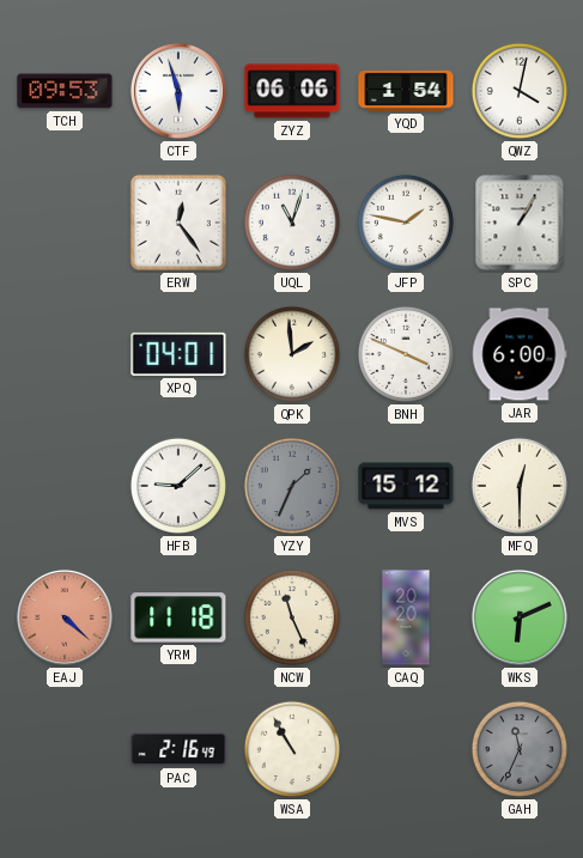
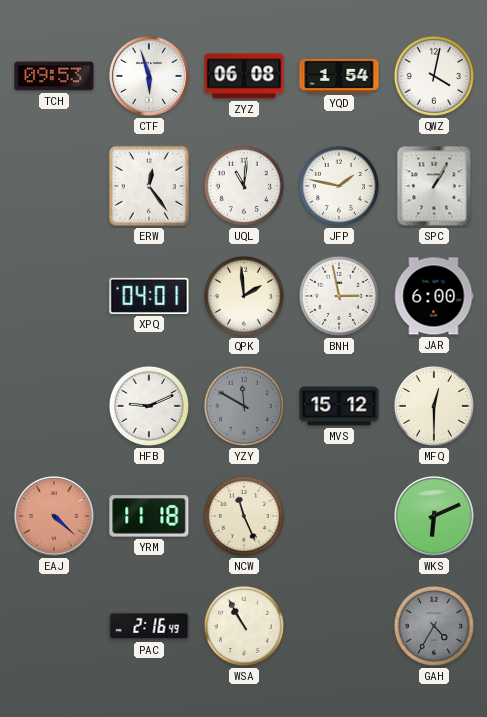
ZYZ: 06:06 -> 06:08 (244, 76)
UQL: 11:03 -> 11:01 (244, 186)
BNH: 3:49 -> 2:58 (339, 296)
HFB: 9:08 -> 9:11 (149, 406)
YZY: 1:34 -> 11:50 (244, 406)
CAQ: 20:20 -> none (406, 617)
GAH: 11:34 -> 4:35 (434, 626)
